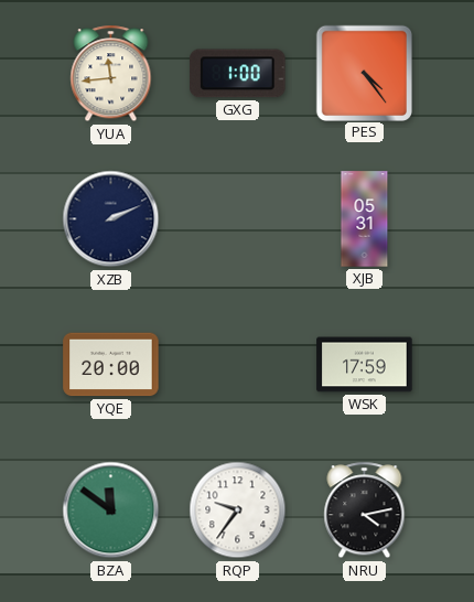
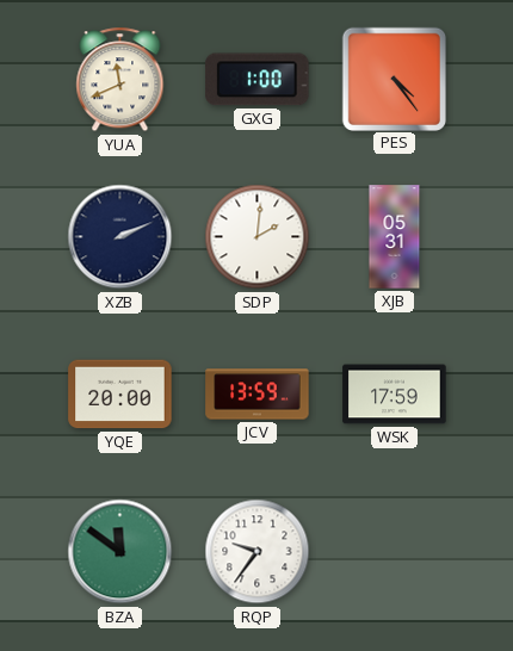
YUA: 11:44 -> 11:41 (120, 80)
SDP: none -> 2:01 (258, 237)
JCV: none -> 13:59 (258, 395)
NRU: 4:13 -> none (365, 510)
